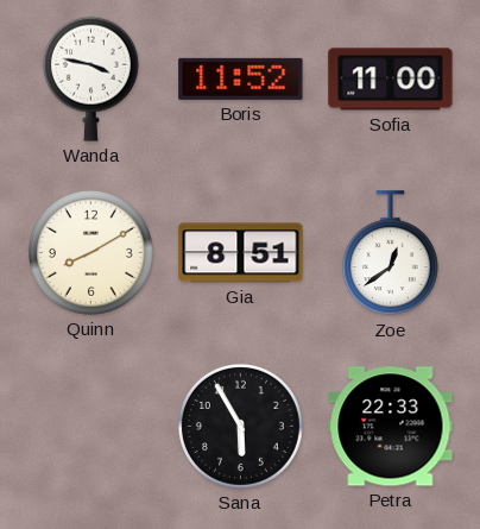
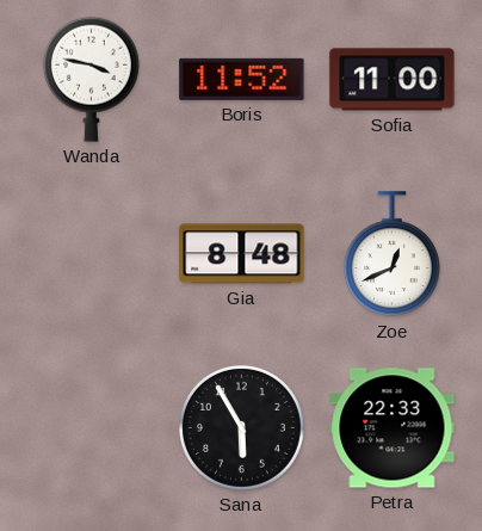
Quinn: 8:10 -> none (90, 252)
Gia: 8:51 -> 8:48 (242, 254)
Zoe: 12:39 -> 12:41 (391, 254)
